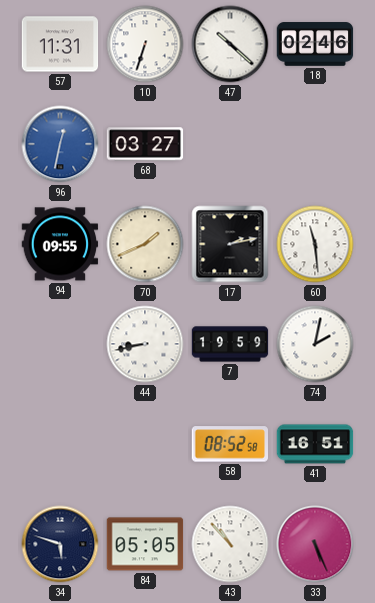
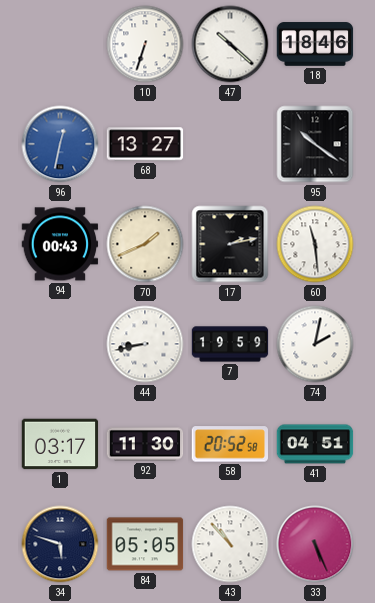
57: 11:31 -> none (60, 44)
18: 02:46 -> 18:46 (315, 44)
68: 03:27 -> 13:27 (145, 144)
95: none -> 10:21 (315, 144)
94: 09:55 -> 00:43 (60, 244)
1: none -> 03:17 (60, 444)
92: none -> 11:30 (145, 444)
58: 08:52 -> 20:52 (230, 444)
41: 16:51 -> 04:51 (315, 444)
